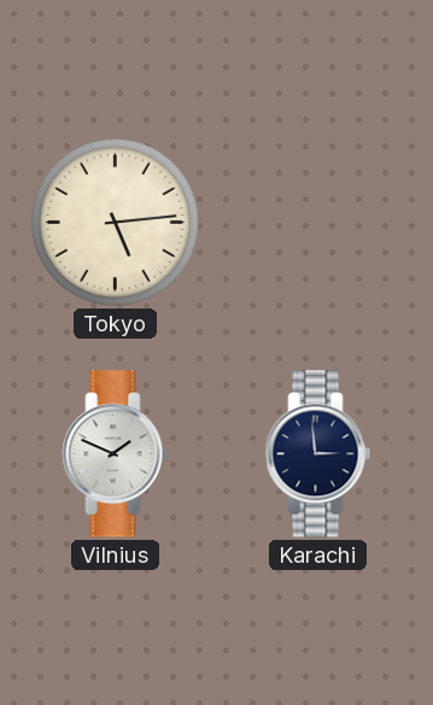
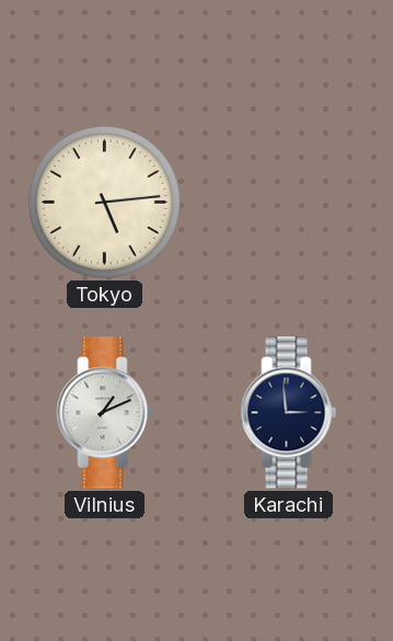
Vilnius: 1:49 -> 1:11 (105, 413)
